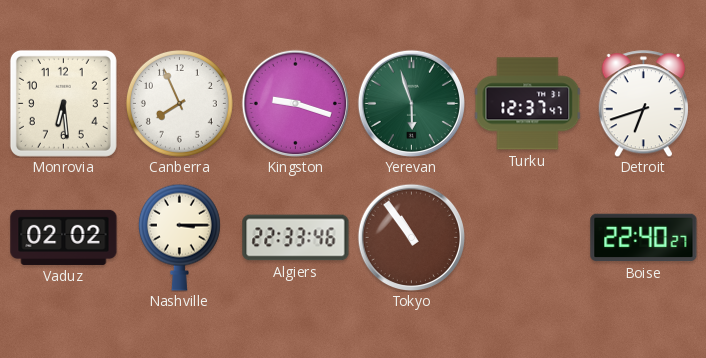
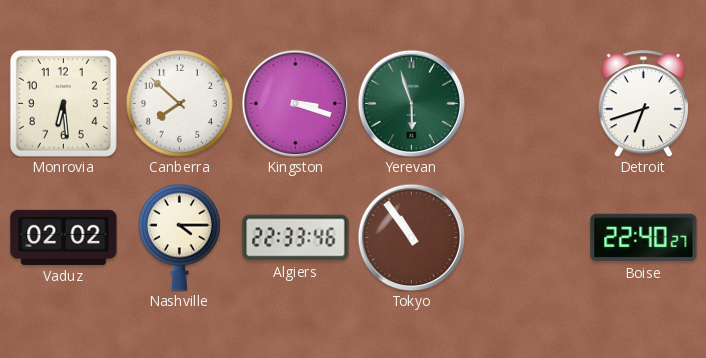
Canberra: 7:56 -> 7:52 (179, 103)
Kingston: 9:18 -> 3:18 (295, 103)
Turku: 12:37 -> none (527, 104)
Nashville: 3:15 -> 4:15 (179, 237)
